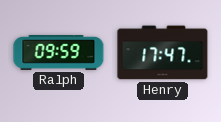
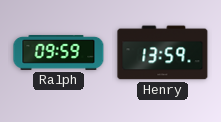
Henry: 17:47 -> 13:59 (163, 53)
